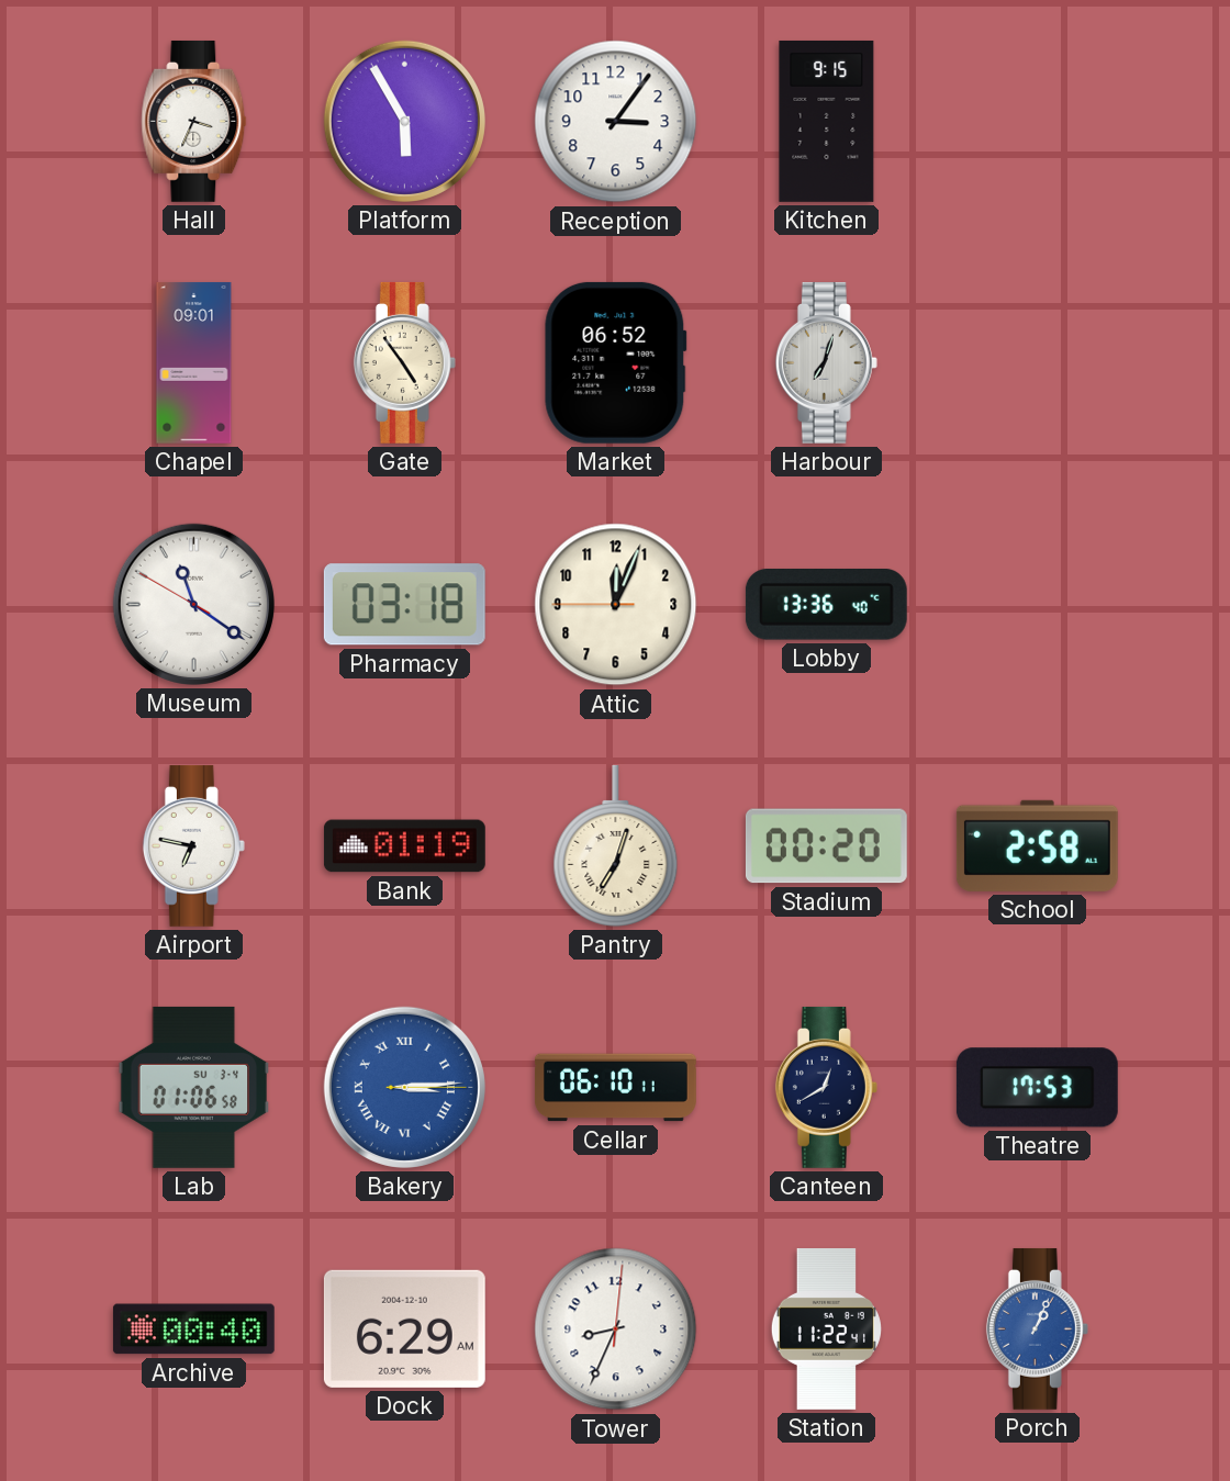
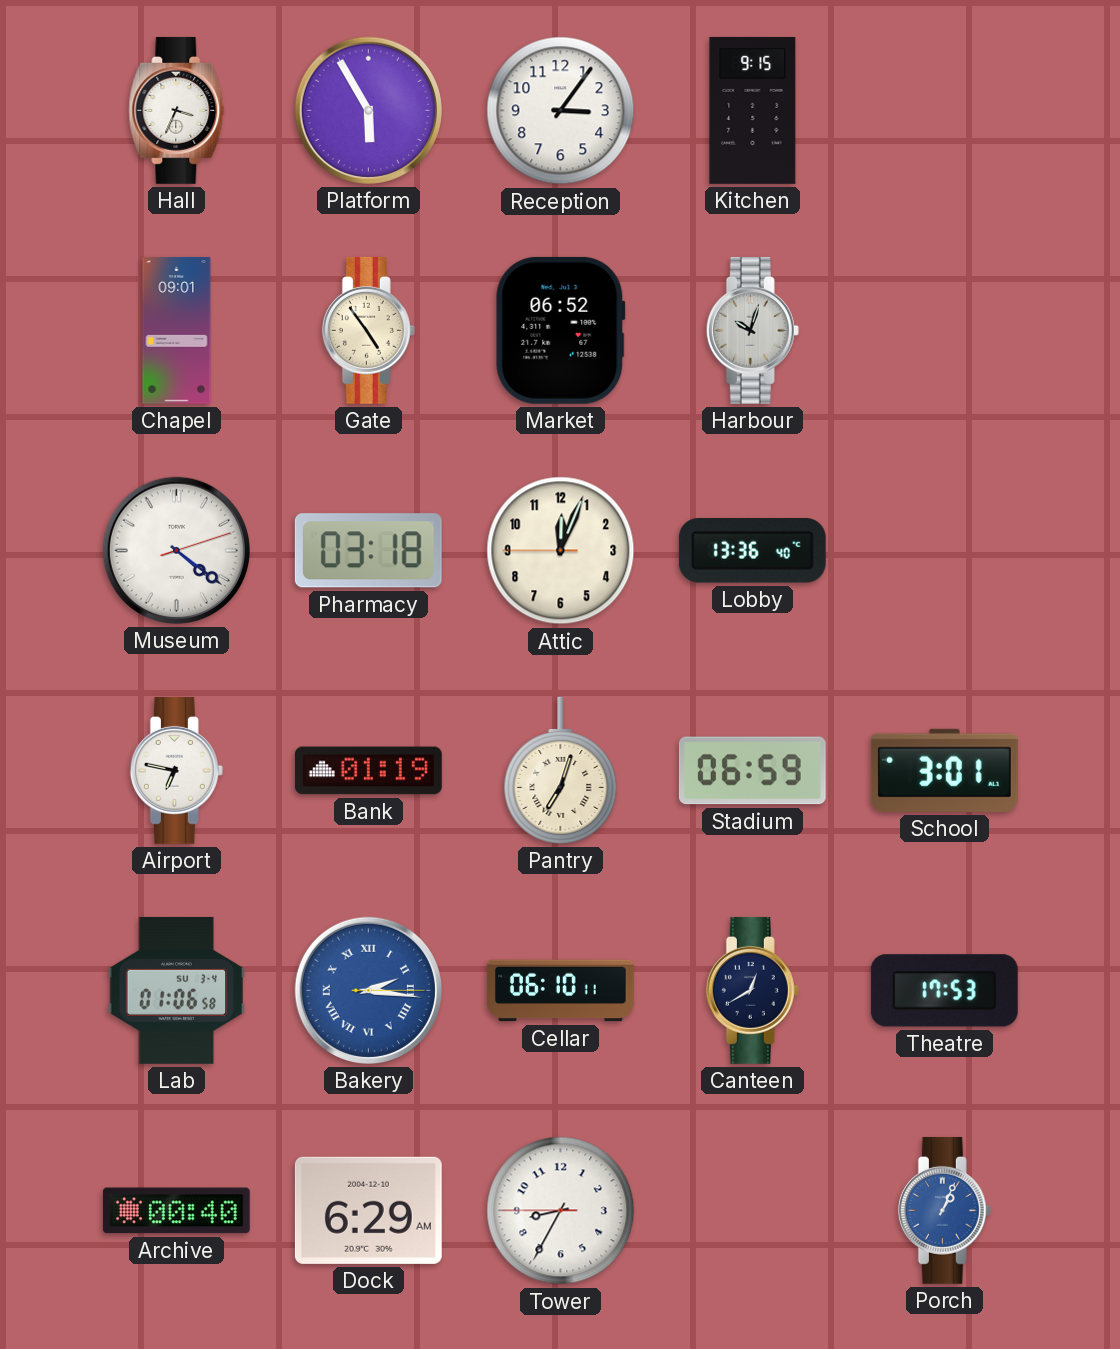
Harbour: 7:03 -> 10:03 (752, 330)
Museum: 11:20 -> 4:21 (176, 550)
Stadium: 00:20 -> 06:59 (752, 771)
School: 2:58 -> 3:01 (944, 770)
Bakery: 3:14 -> 2:16 (368, 990)
Tower: 8:34:01 -> 8:34:45 (561, 1211)
Station: 11:22 -> none (826, 1328)
